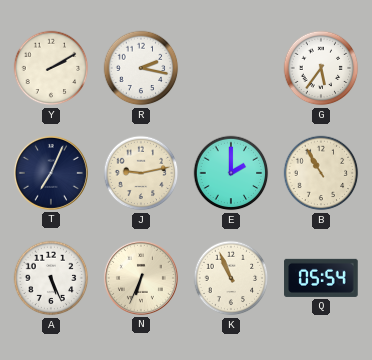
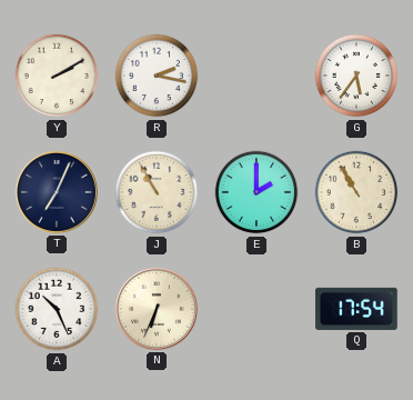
J: 9:13 -> 10:55 (157, 192)
A: 5:26 -> 10:26 (57, 309)
K: 10:56 -> none (231, 278)
Q: 05:54 -> 17:54 (356, 309)
